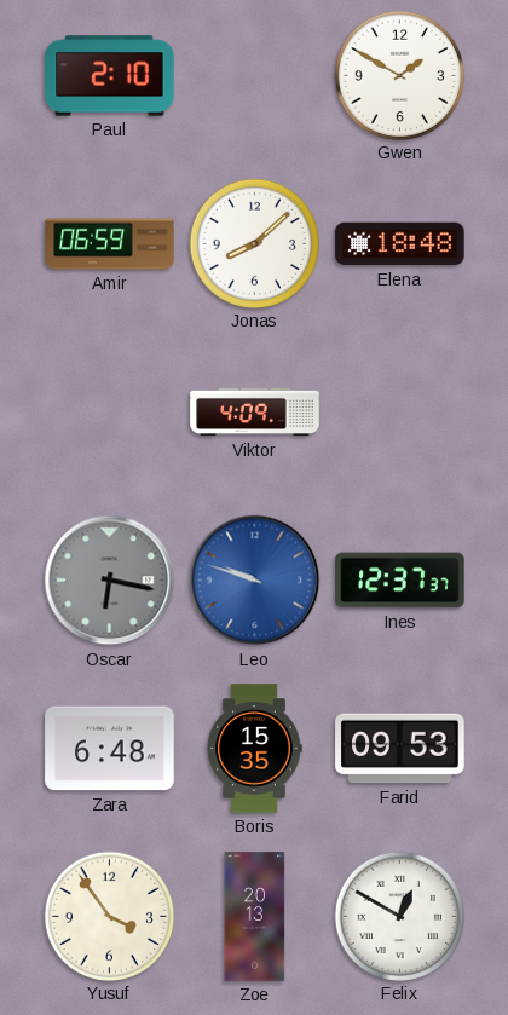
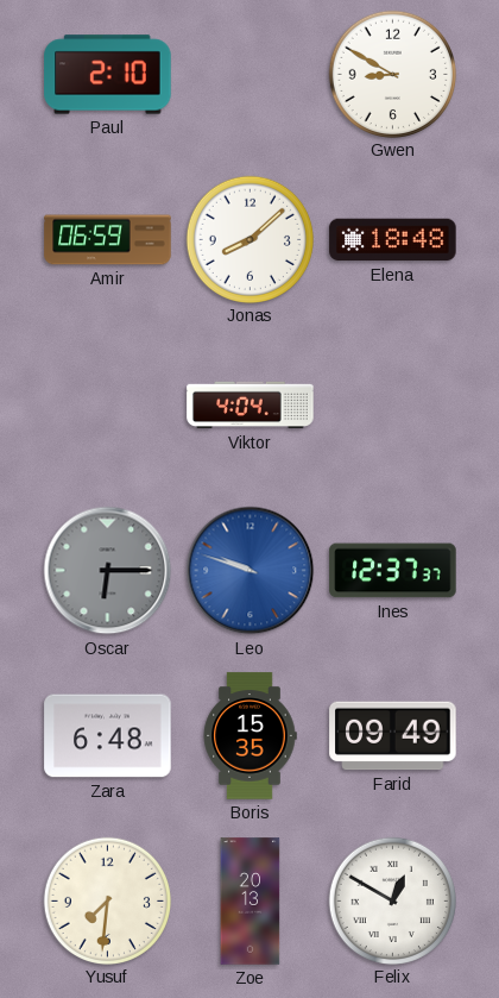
Gwen: 1:50 -> 8:50 (392, 74)
Viktor: 4:09 -> 4:04 (251, 406)
Oscar: 6:17 -> 6:15 (108, 571)
Farid: 09:53 -> 09:49 (393, 736)
Yusuf: 3:54 -> 7:31 (107, 900)
